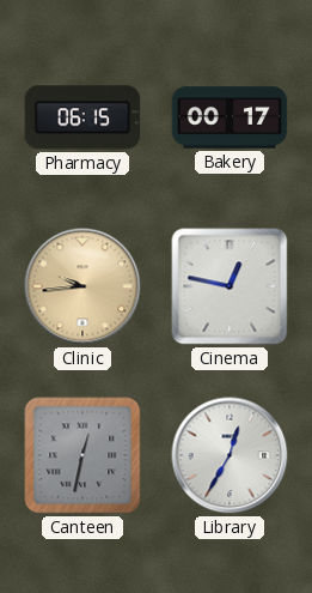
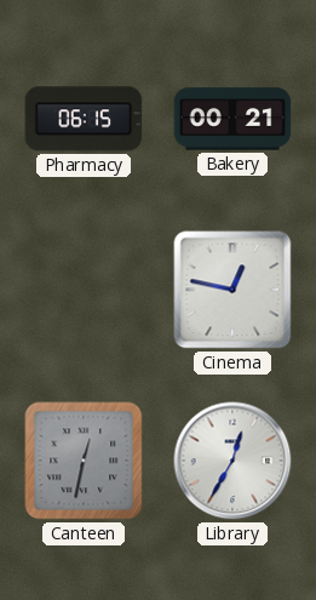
Bakery: 00:17 -> 00:21 (232, 119)
Clinic: 9:44 -> none (82, 286)
